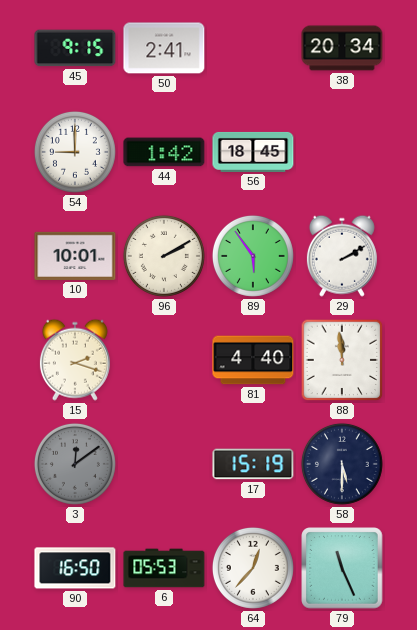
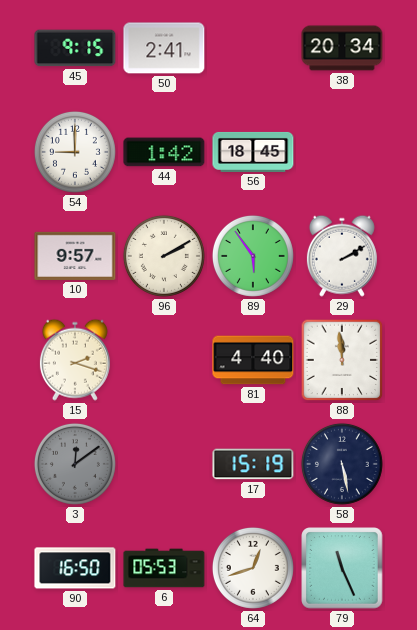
10: 10:01 -> 9:57 (75, 256)
58: 5:30 -> 5:28 (342, 464)
64: 12:37 -> 12:42 (253, 568)
